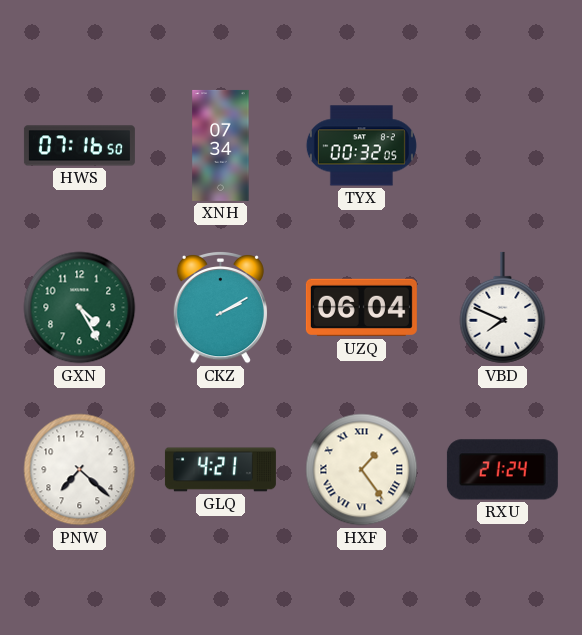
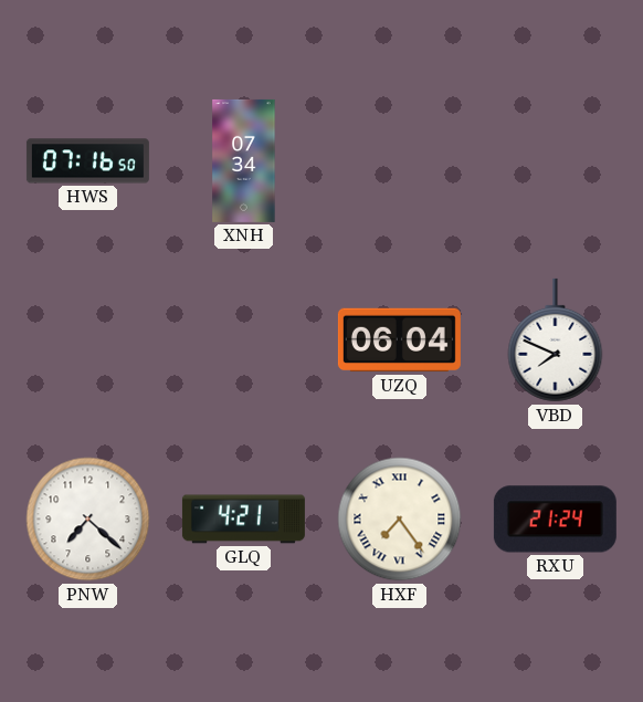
TYX: 00:32 -> none (361, 146)
GXN: 4:25 -> none (80, 308)
CKZ: 2:10 -> none (220, 308)
HXF: 1:24 -> 7:24 (400, 520)
